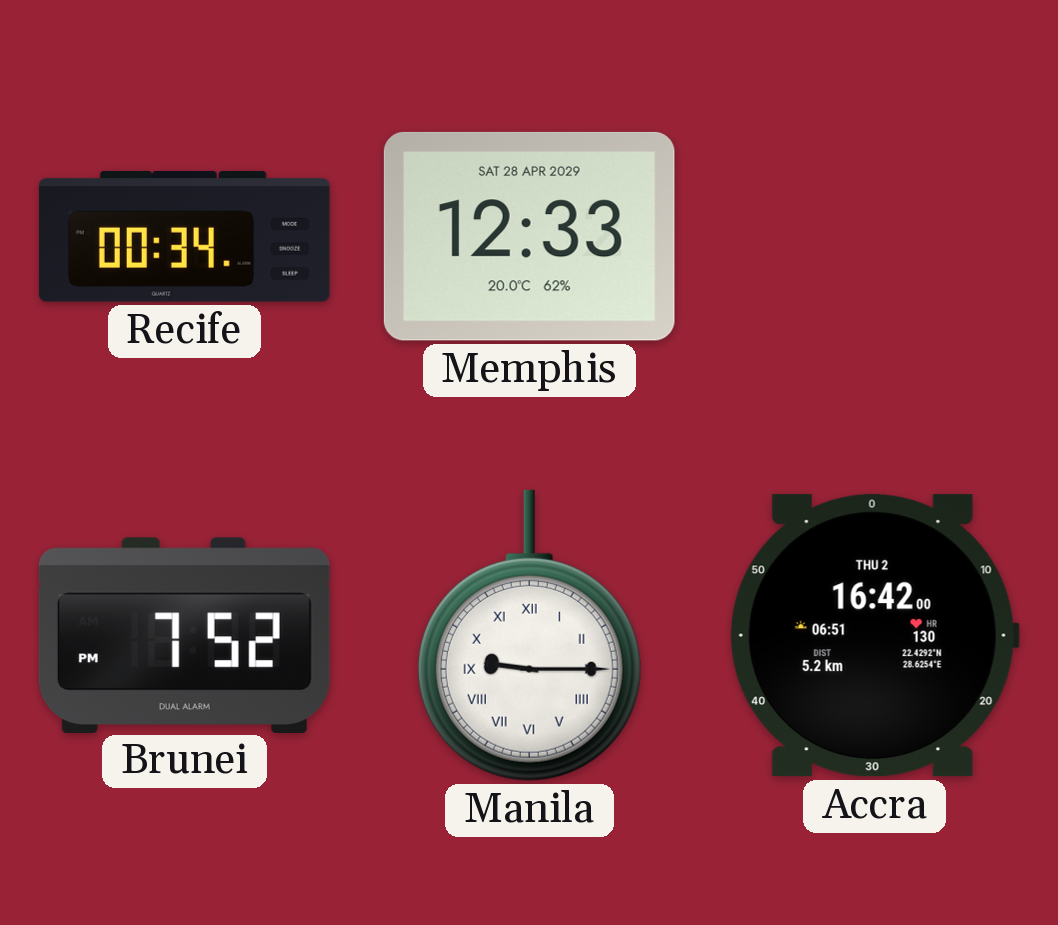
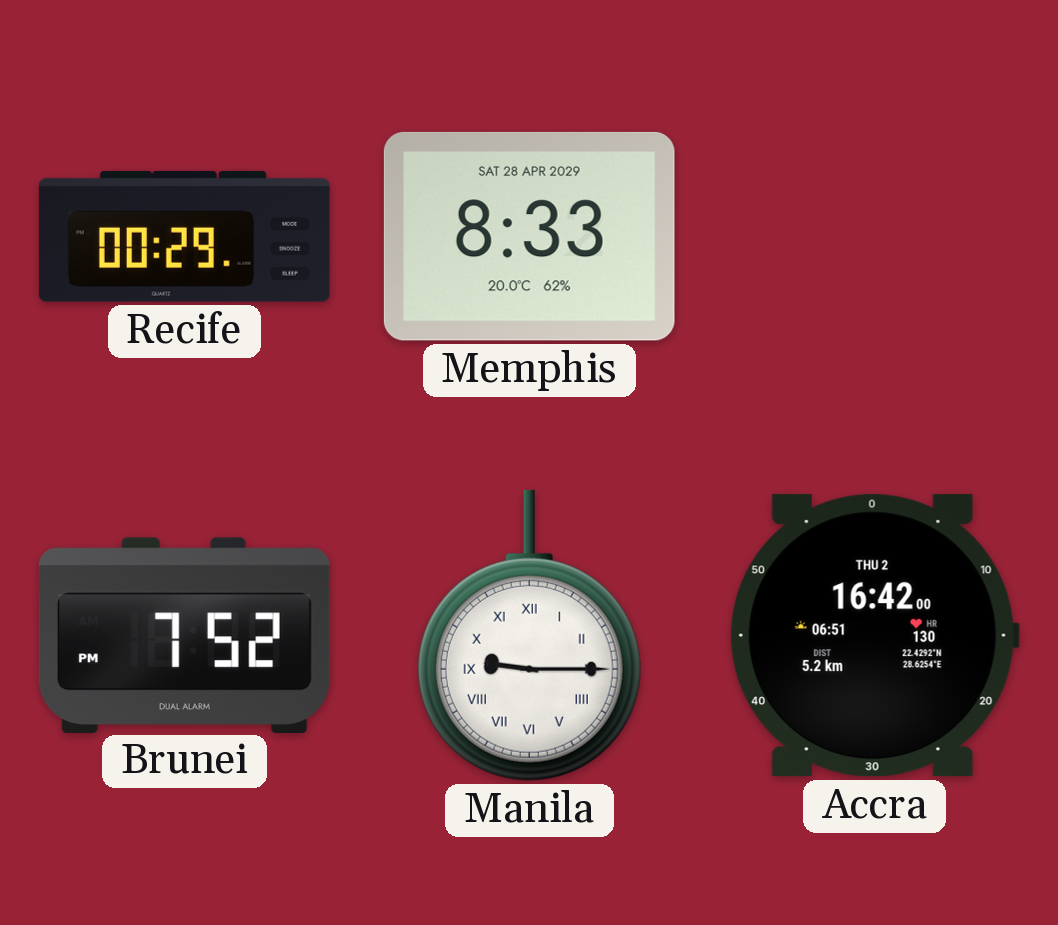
Recife: 00:34 -> 00:29 (184, 236)
Memphis: 12:33 -> 8:33 (529, 236)
